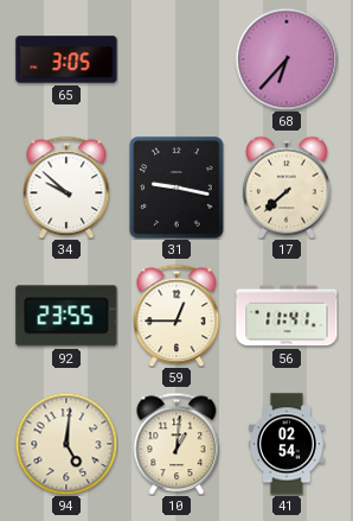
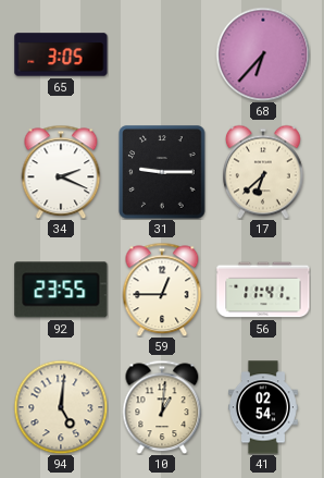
34: 9:52 -> 2:19 (61, 172)
31: 9:17 -> 9:15 (162, 172)
17: 7:38 -> 6:38 (264, 172)
